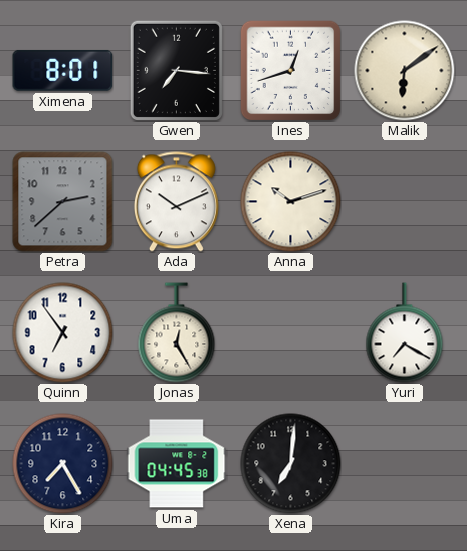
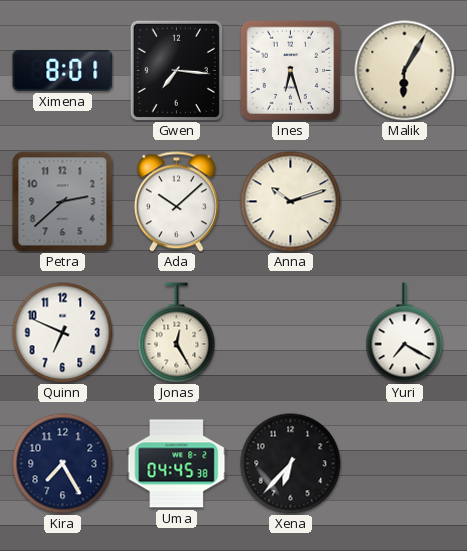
Ines: 12:42 -> 6:27 (290, 70)
Malik: 6:09 -> 6:05 (405, 71)
Ada: 10:11 -> 10:08 (176, 202)
Quinn: 6:54 -> 6:49 (63, 333)
Xena: 7:01 -> 6:37 (291, 464)
